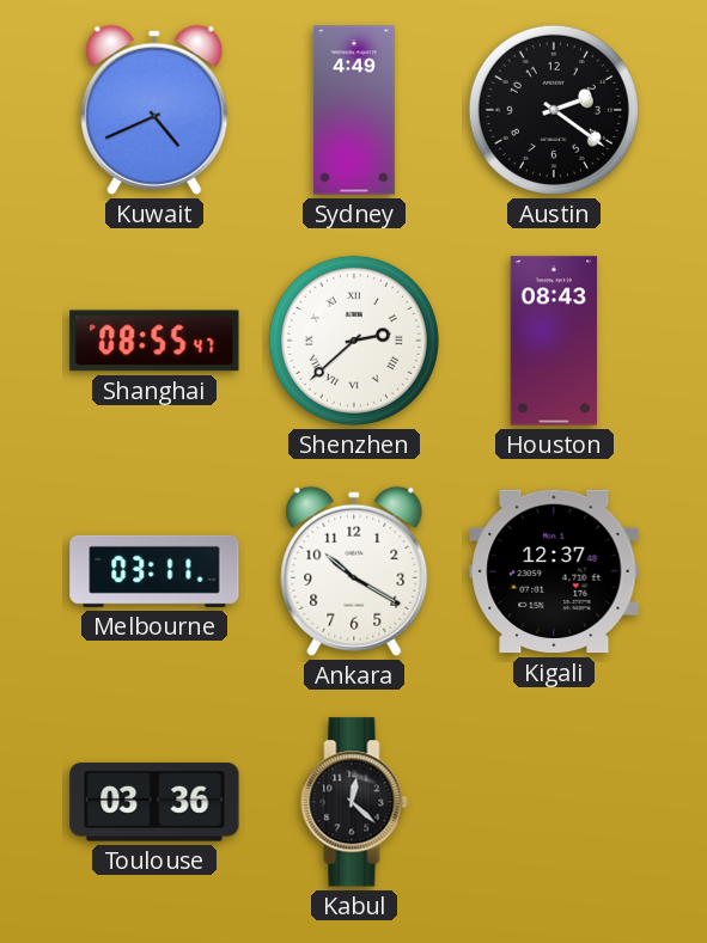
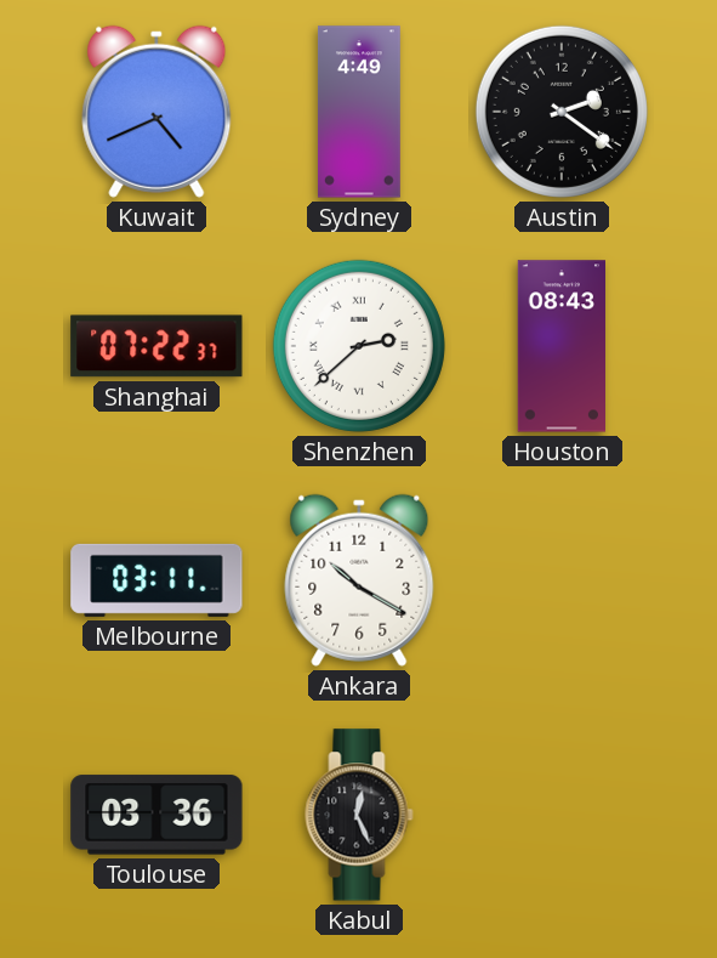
Shanghai: 08:55 -> 07:22 (157, 346)
Kigali: 12:37 -> none (554, 571)
Kabul: 12:22 -> 12:26 (359, 815)
